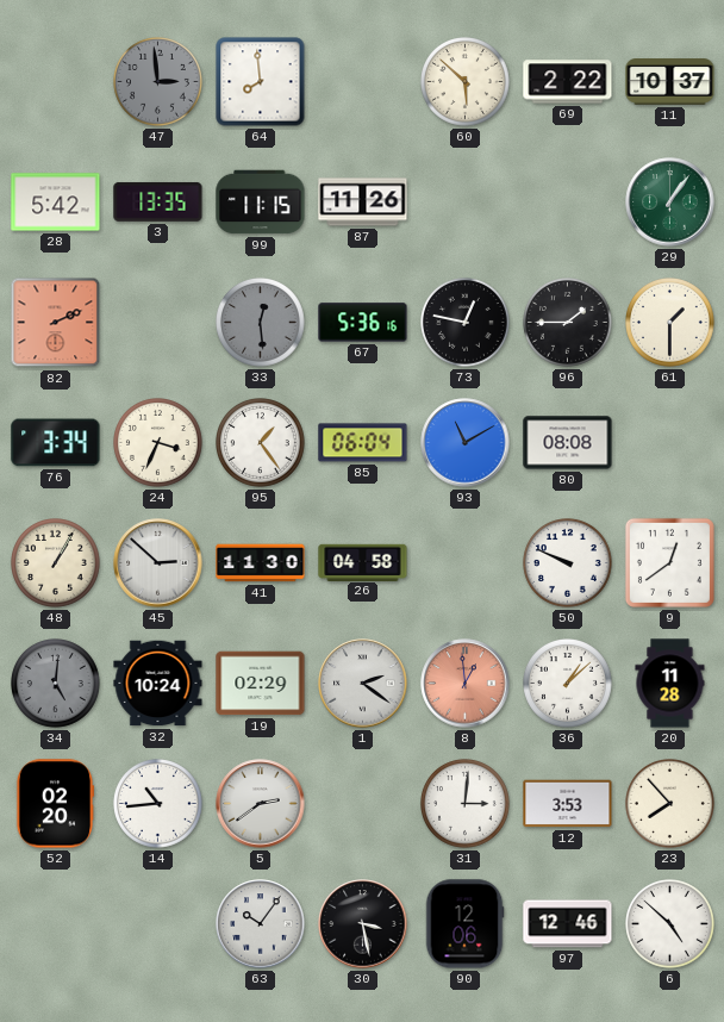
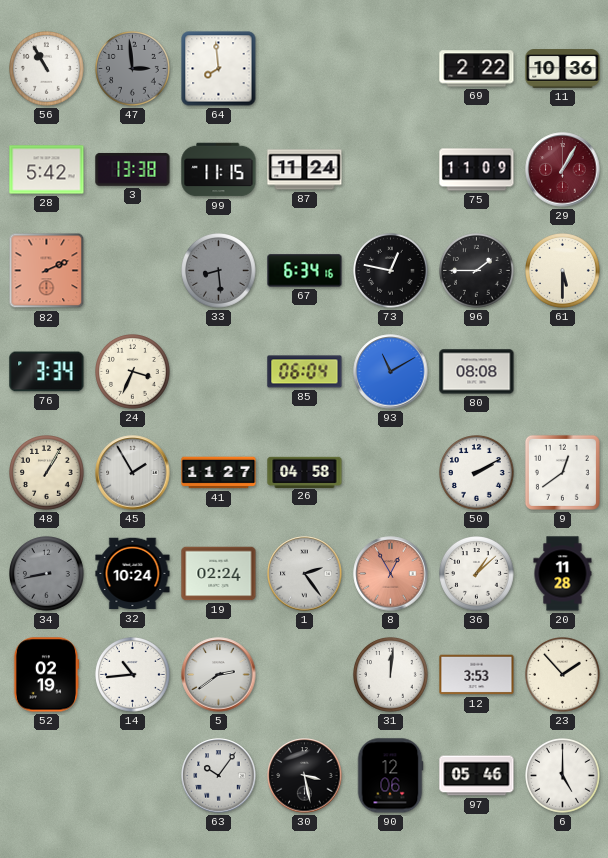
56: none -> 10:55 (47, 69)
60: 5:52 -> none (466, 82)
11: 10:37 -> 10:36 (563, 69)
3: 13:35 -> 13:38 (133, 170)
87: 11:26 -> 11:24 (305, 170)
75: none -> 11:09 (477, 170)
29: 1:06 -> 1:05 (563, 170)
29 dial: green -> burgundy (563, 170)
33: 12:29 -> 8:29 (219, 271)
67: 5:36 -> 6:34 (305, 271)
61: 1:30 -> 5:30 (563, 271)
95: 1:24 -> none (261, 443)
45: 2:52 -> 1:55 (133, 473)
41: 11:30 -> 11:27 (219, 473)
50: 9:49 -> 2:10 (477, 473)
34: 5:01 -> 8:43 (47, 574)
19: 02:29 -> 02:24 (219, 574)
1: 2:21 -> 2:24 (305, 574)
8: 12:59 -> 12:55 (391, 574)
52: 02:20 -> 02:19 (46, 675)
31: 3:01 -> 12:01 (391, 675)
23: 7:53 -> 1:53 (563, 675)
97: 12:46 -> 05:46 (477, 776)
6: 4:52 -> 5:00 (563, 776)
